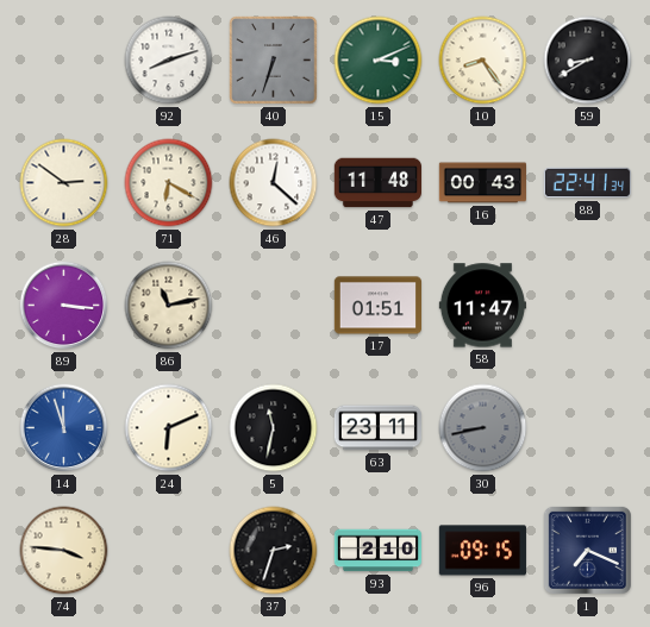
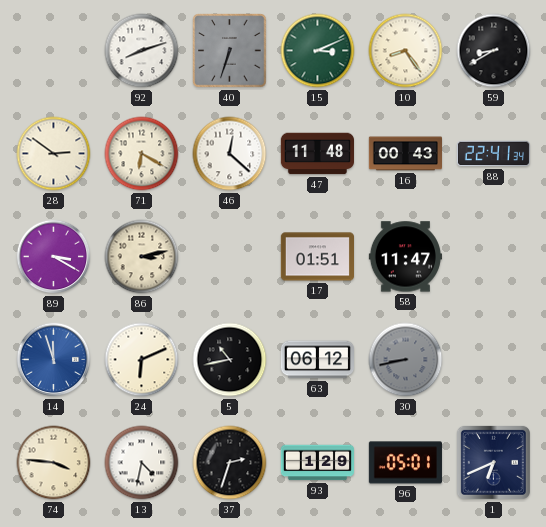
89: 3:16 -> 3:20 (54, 257)
86: 11:13 -> 3:13 (142, 257)
5: 11:32 -> 10:43 (230, 360)
63: 23:11 -> 06:12 (317, 360)
13: none -> 4:32 (142, 463)
93: 2:10 -> 1:29 (317, 463)
96: 09:15 -> 05:01 (405, 463)
1: 7:19 -> 6:41 (493, 462)
